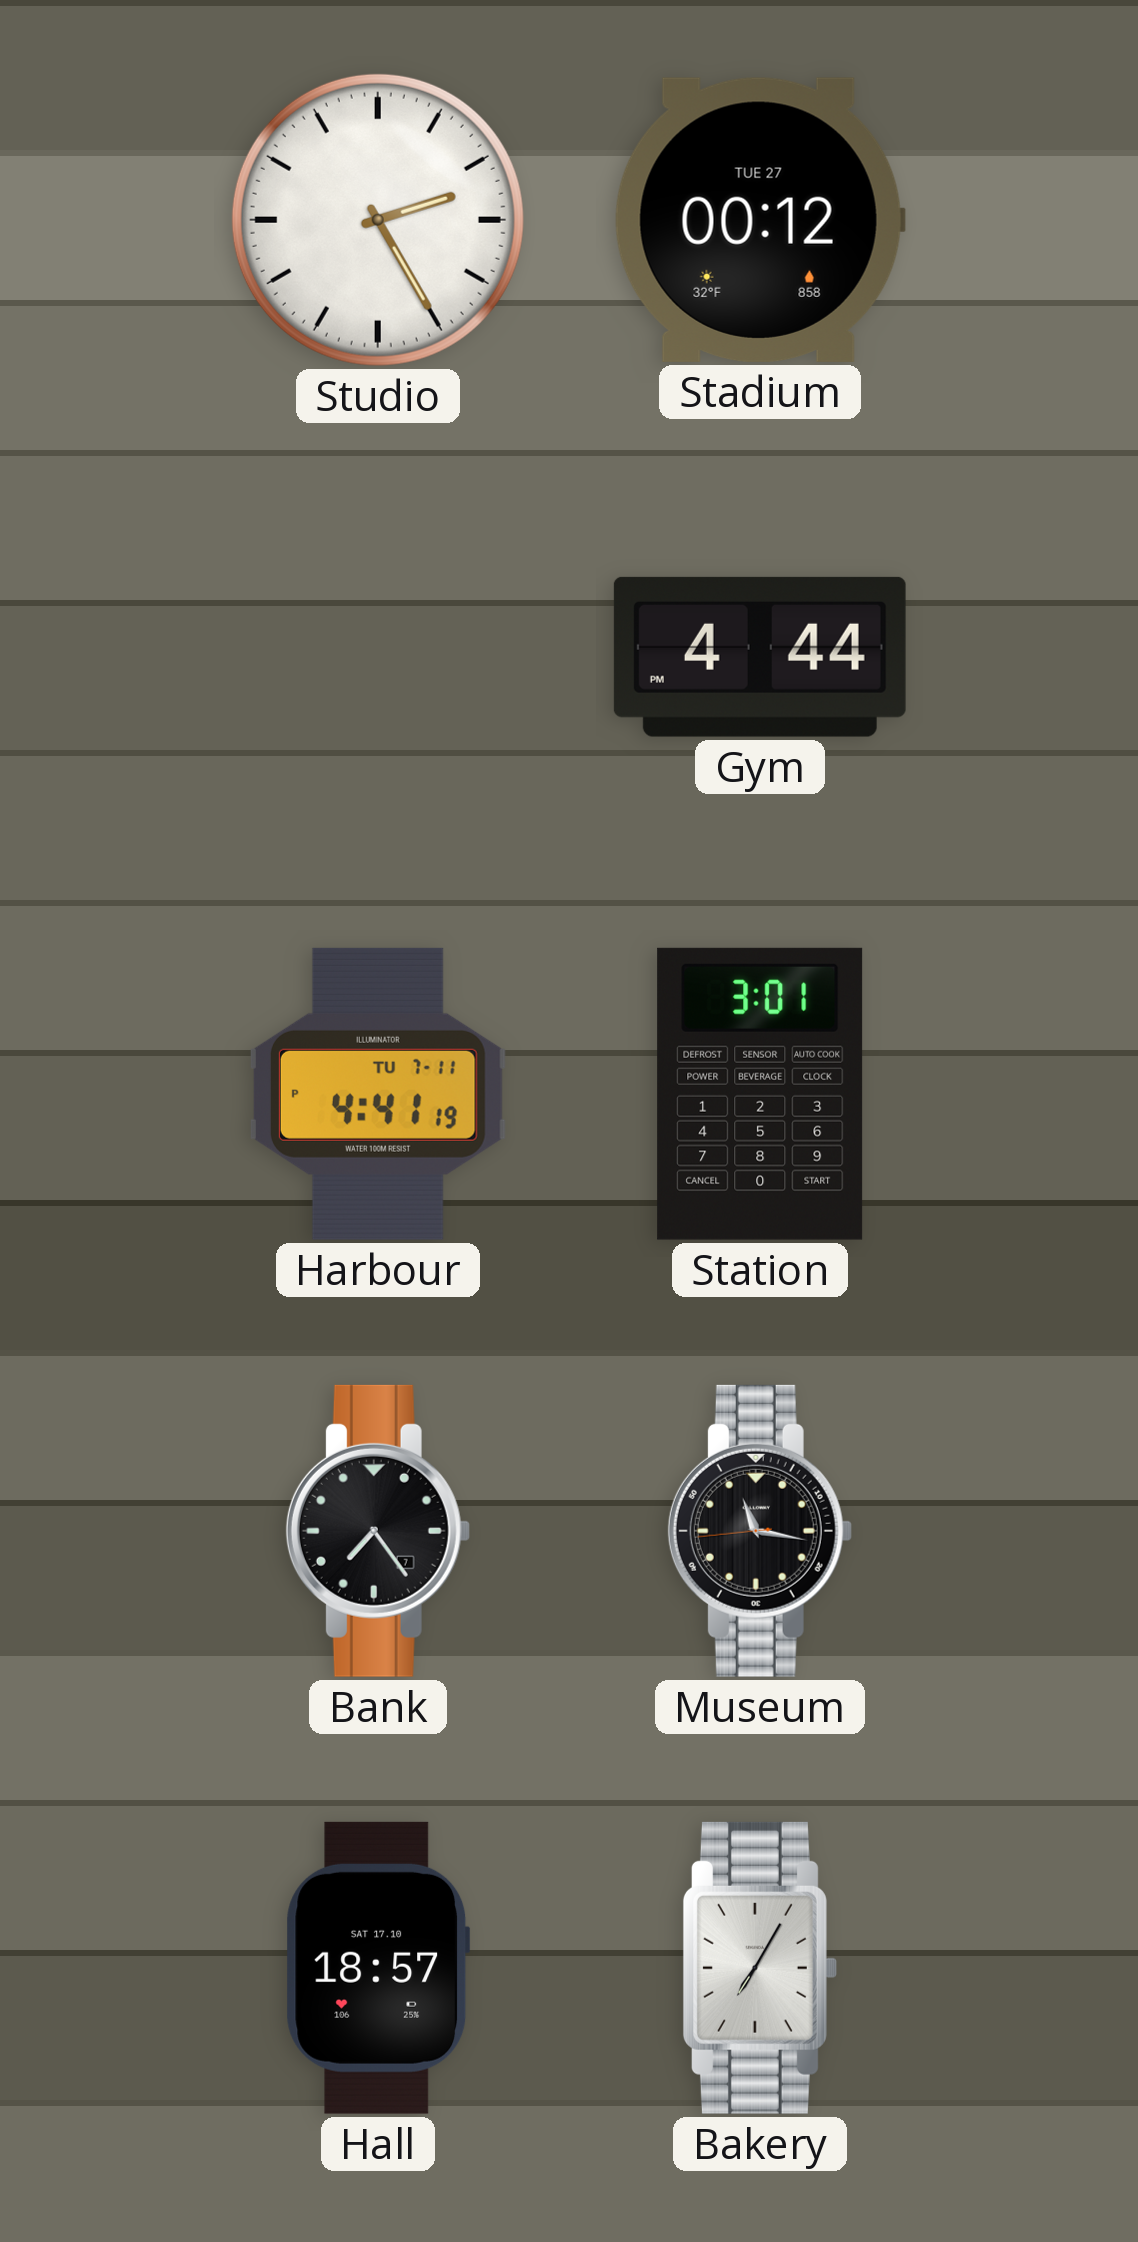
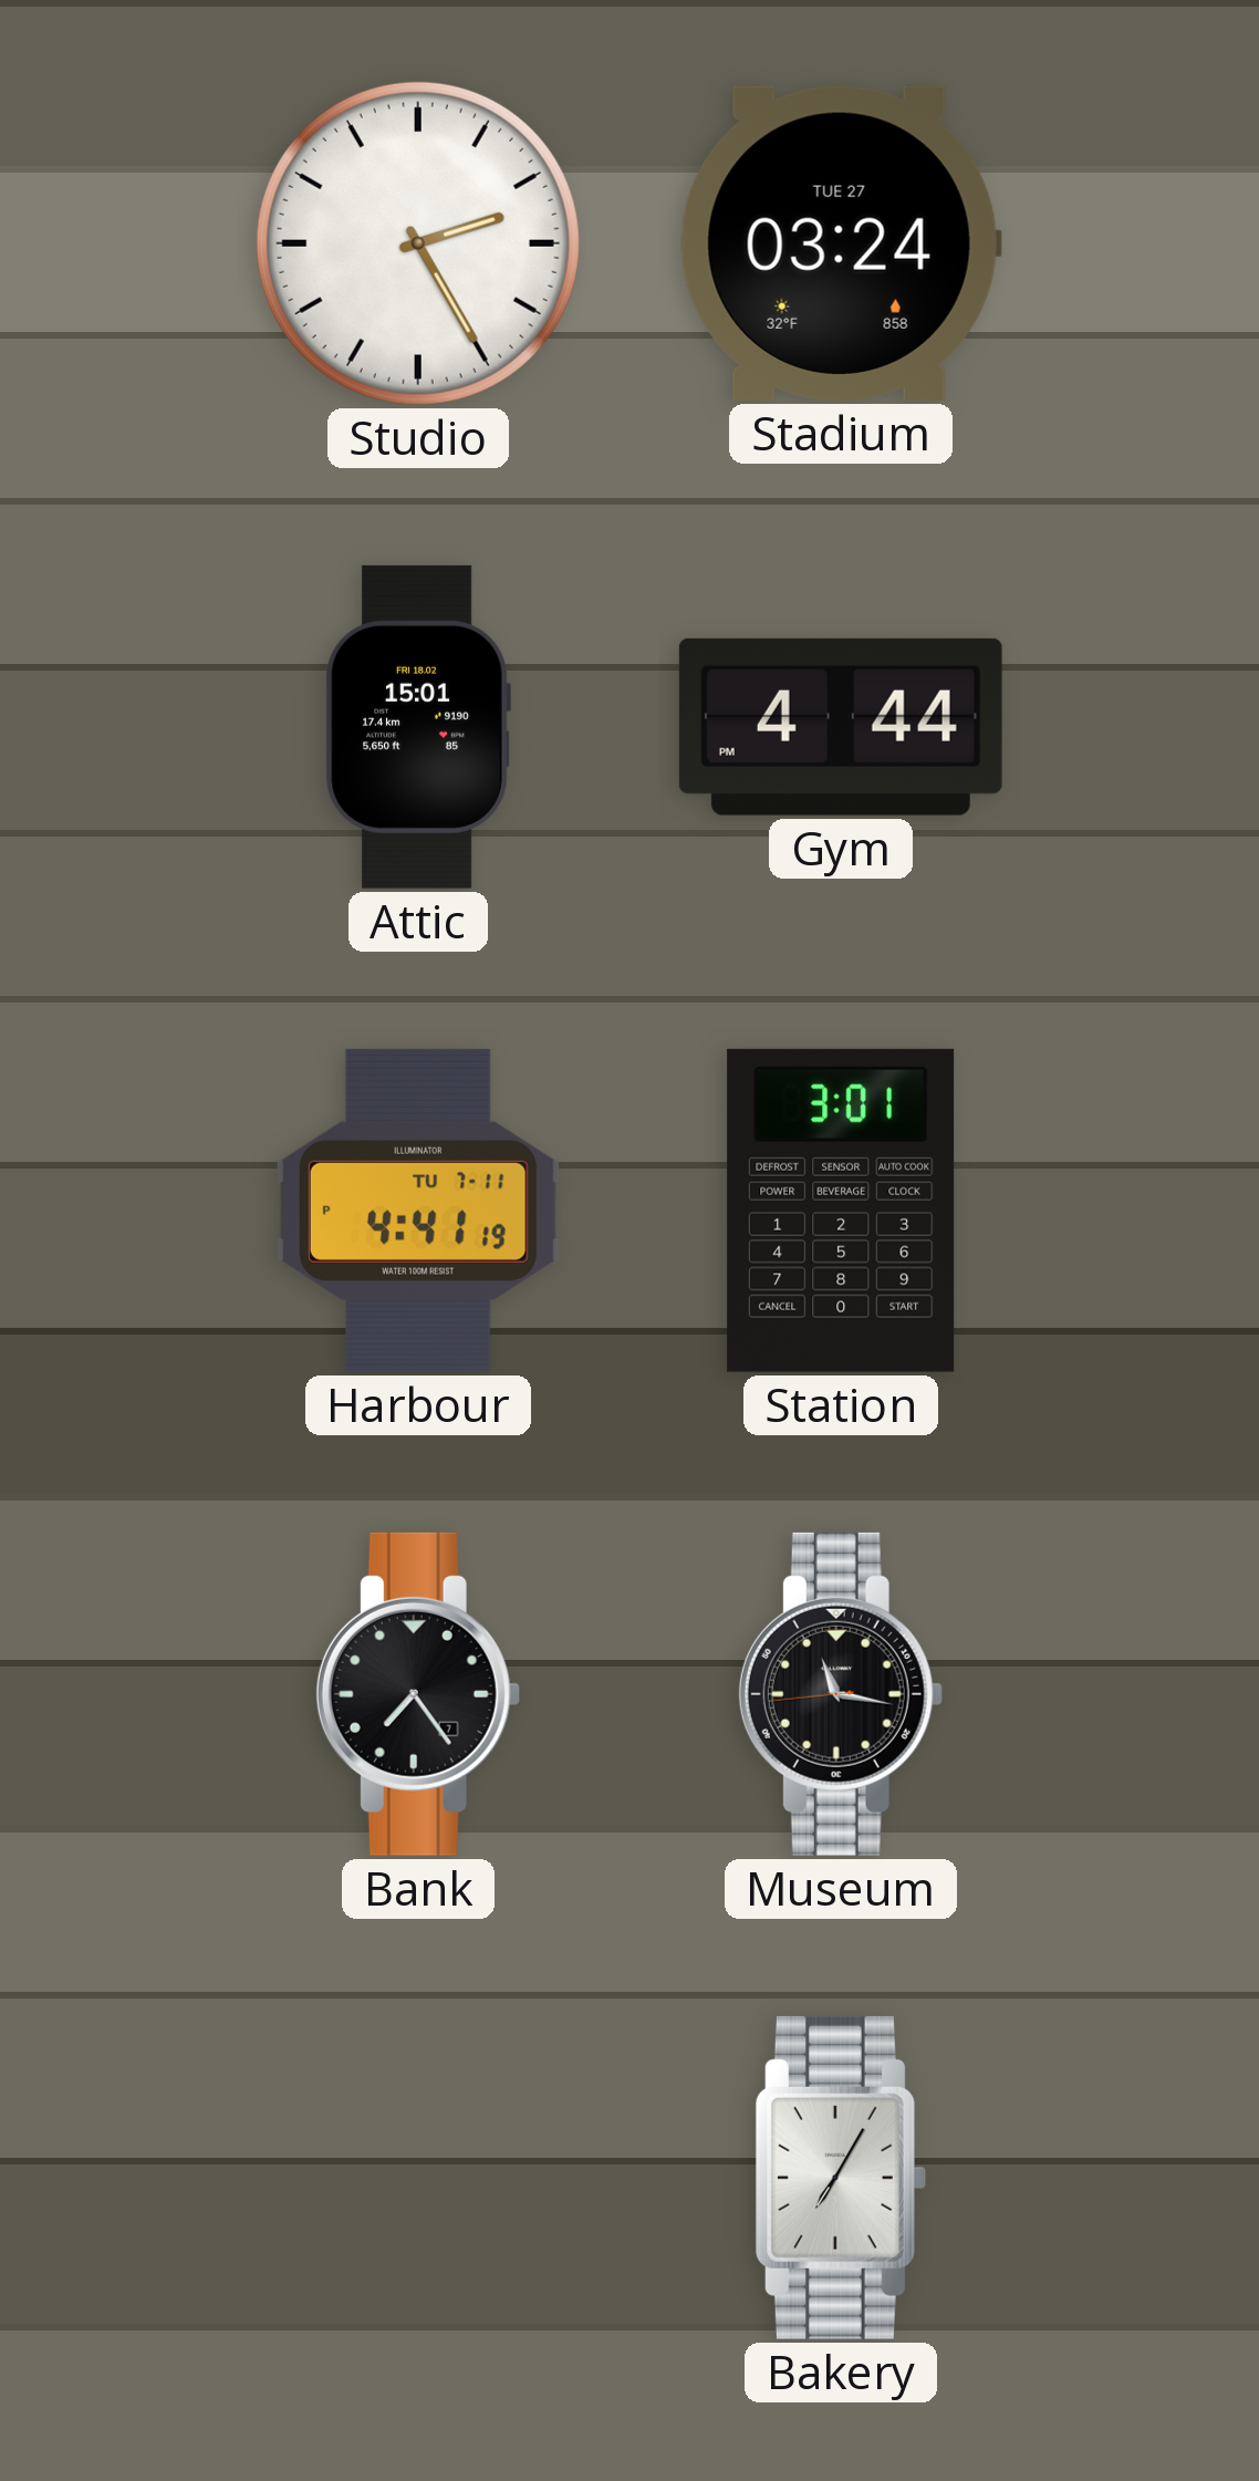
Stadium: 00:12 -> 03:24 (841, 243)
Attic: none -> 15:01 (418, 727)
Hall: 18:57 -> none (378, 1968)
